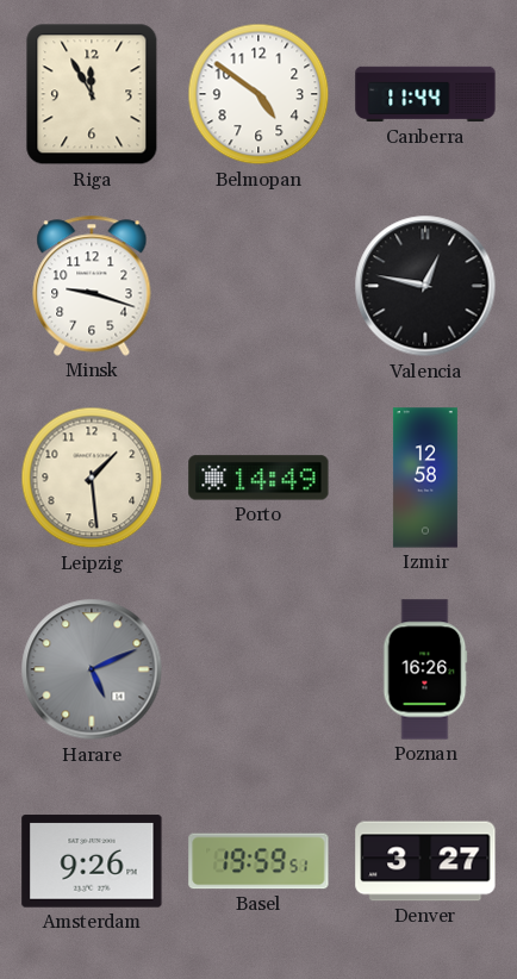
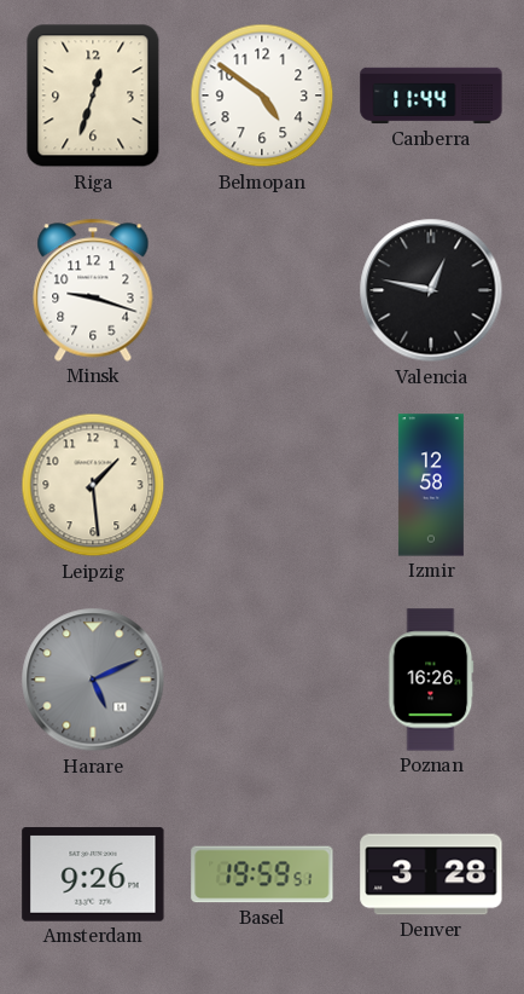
Riga: 11:55 -> 12:33 (93, 96)
Porto: 14:49 -> none (258, 478)
Denver: 3:27 -> 3:28 (431, 874)
